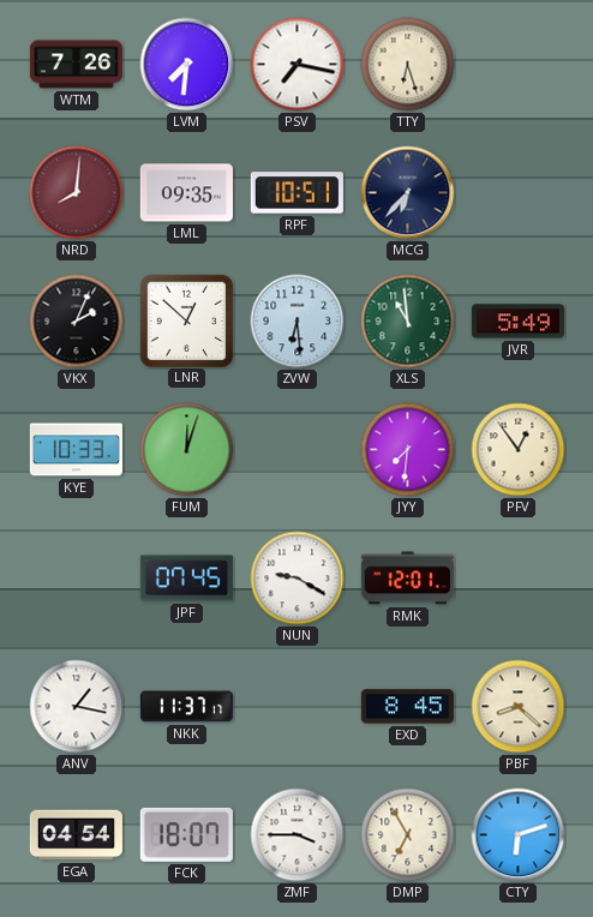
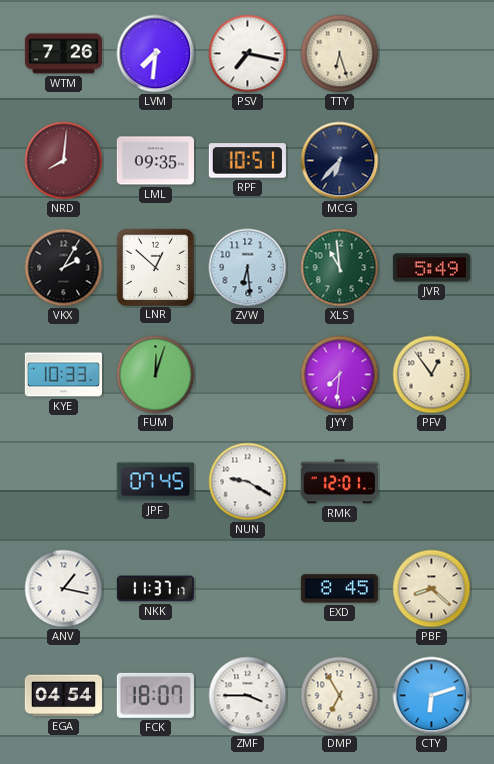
VKX: 2:04 -> 2:05 (64, 268)
